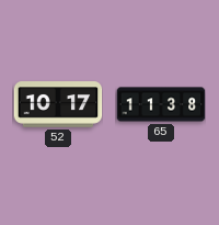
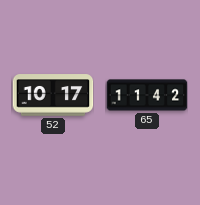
65: 11:38 -> 11:42 (147, 95)
